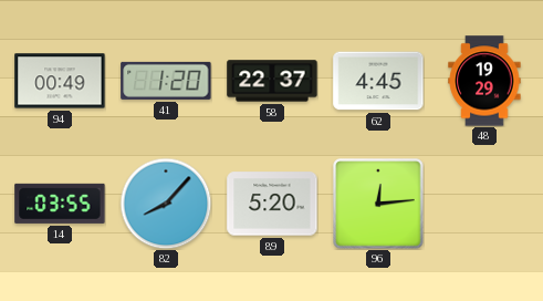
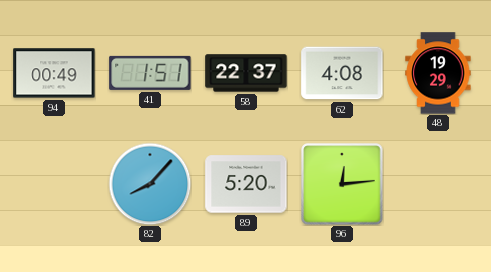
41: 1:20 -> 1:51 (150, 73)
62: 4:45 -> 4:08 (342, 73)
14: 03:55 -> none (60, 204)
